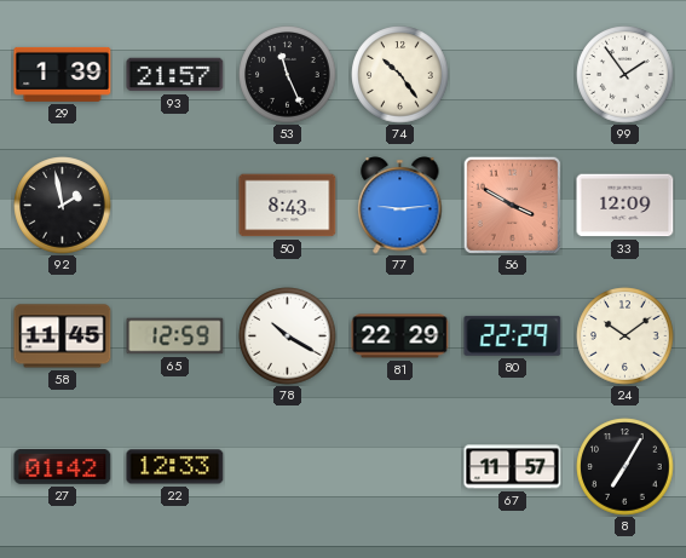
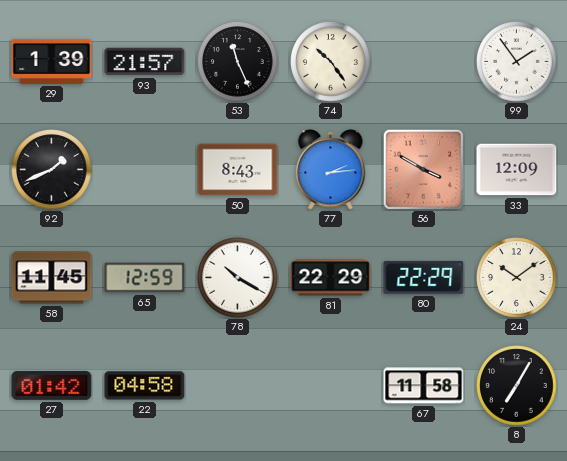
92: 1:58 -> 1:41 (52, 170)
77: 9:14 -> 2:14 (331, 170)
22: 12:33 -> 04:58 (145, 386)
67: 11:57 -> 11:58 (424, 386)
